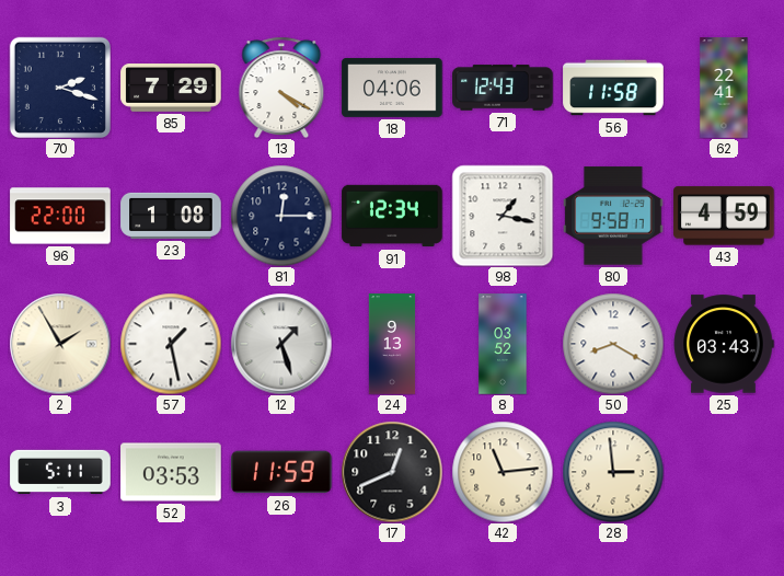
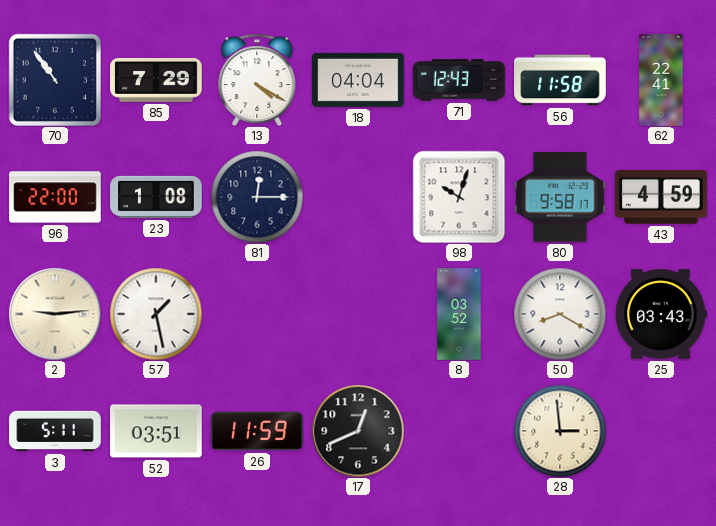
70: 2:18 -> 10:54 (55, 80)
18: 04:06 -> 04:04 (358, 80)
91: 12:34 -> none (392, 216)
98: 1:17 -> 10:03 (459, 197)
2: 1:55 -> 9:14 (55, 314)
12: 1:27 -> none (281, 344)
24: 9:13 -> none (392, 344)
52: 03:53 -> 03:51 (156, 431)
42: 11:14 -> none (503, 472)
